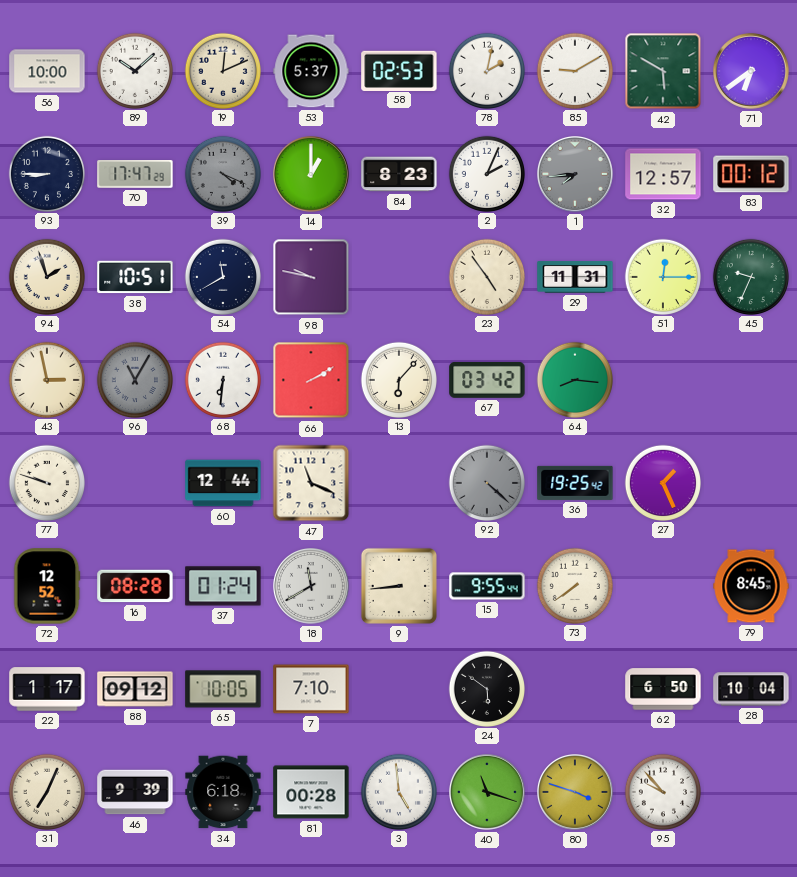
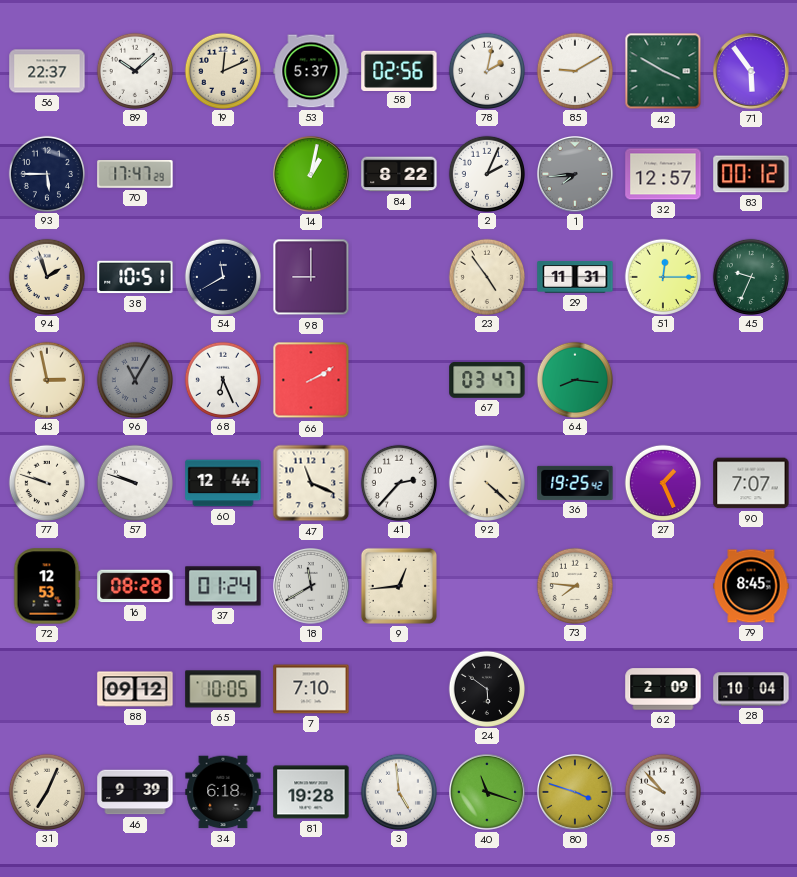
56: 10:00 -> 22:37 (47, 71)
58: 02:53 -> 02:56 (399, 70)
42: 5:50 -> 3:50 (663, 71)
71: 6:39 -> 5:54 (752, 72)
93: 8:45 -> 5:45 (46, 173)
39: 4:19 -> none (222, 173)
14: 1:00 -> 1:02 (312, 175)
84: 8:23 -> 8:22 (399, 174)
98: 9:47 -> 9:00 (311, 277)
68: 6:31 -> 6:26 (222, 379)
13: 6:07 -> none (398, 379)
67: 03:42 -> 03:47 (487, 380)
57: none -> 9:48 (134, 482)
41: none -> 2:37 (398, 482)
92 dial: grey -> cream (486, 482)
90: none -> 7:07 (751, 483)
72: 12:52 -> 12:53 (47, 586)
9: 8:44 -> 12:44 (399, 586)
15: 9:55 -> none (487, 586)
73: 7:39 -> 7:46 (574, 585)
22: 1:17 -> none (47, 689)
62: 6:50 -> 2:09 (663, 689)
81: 00:28 -> 19:28 (311, 792)
